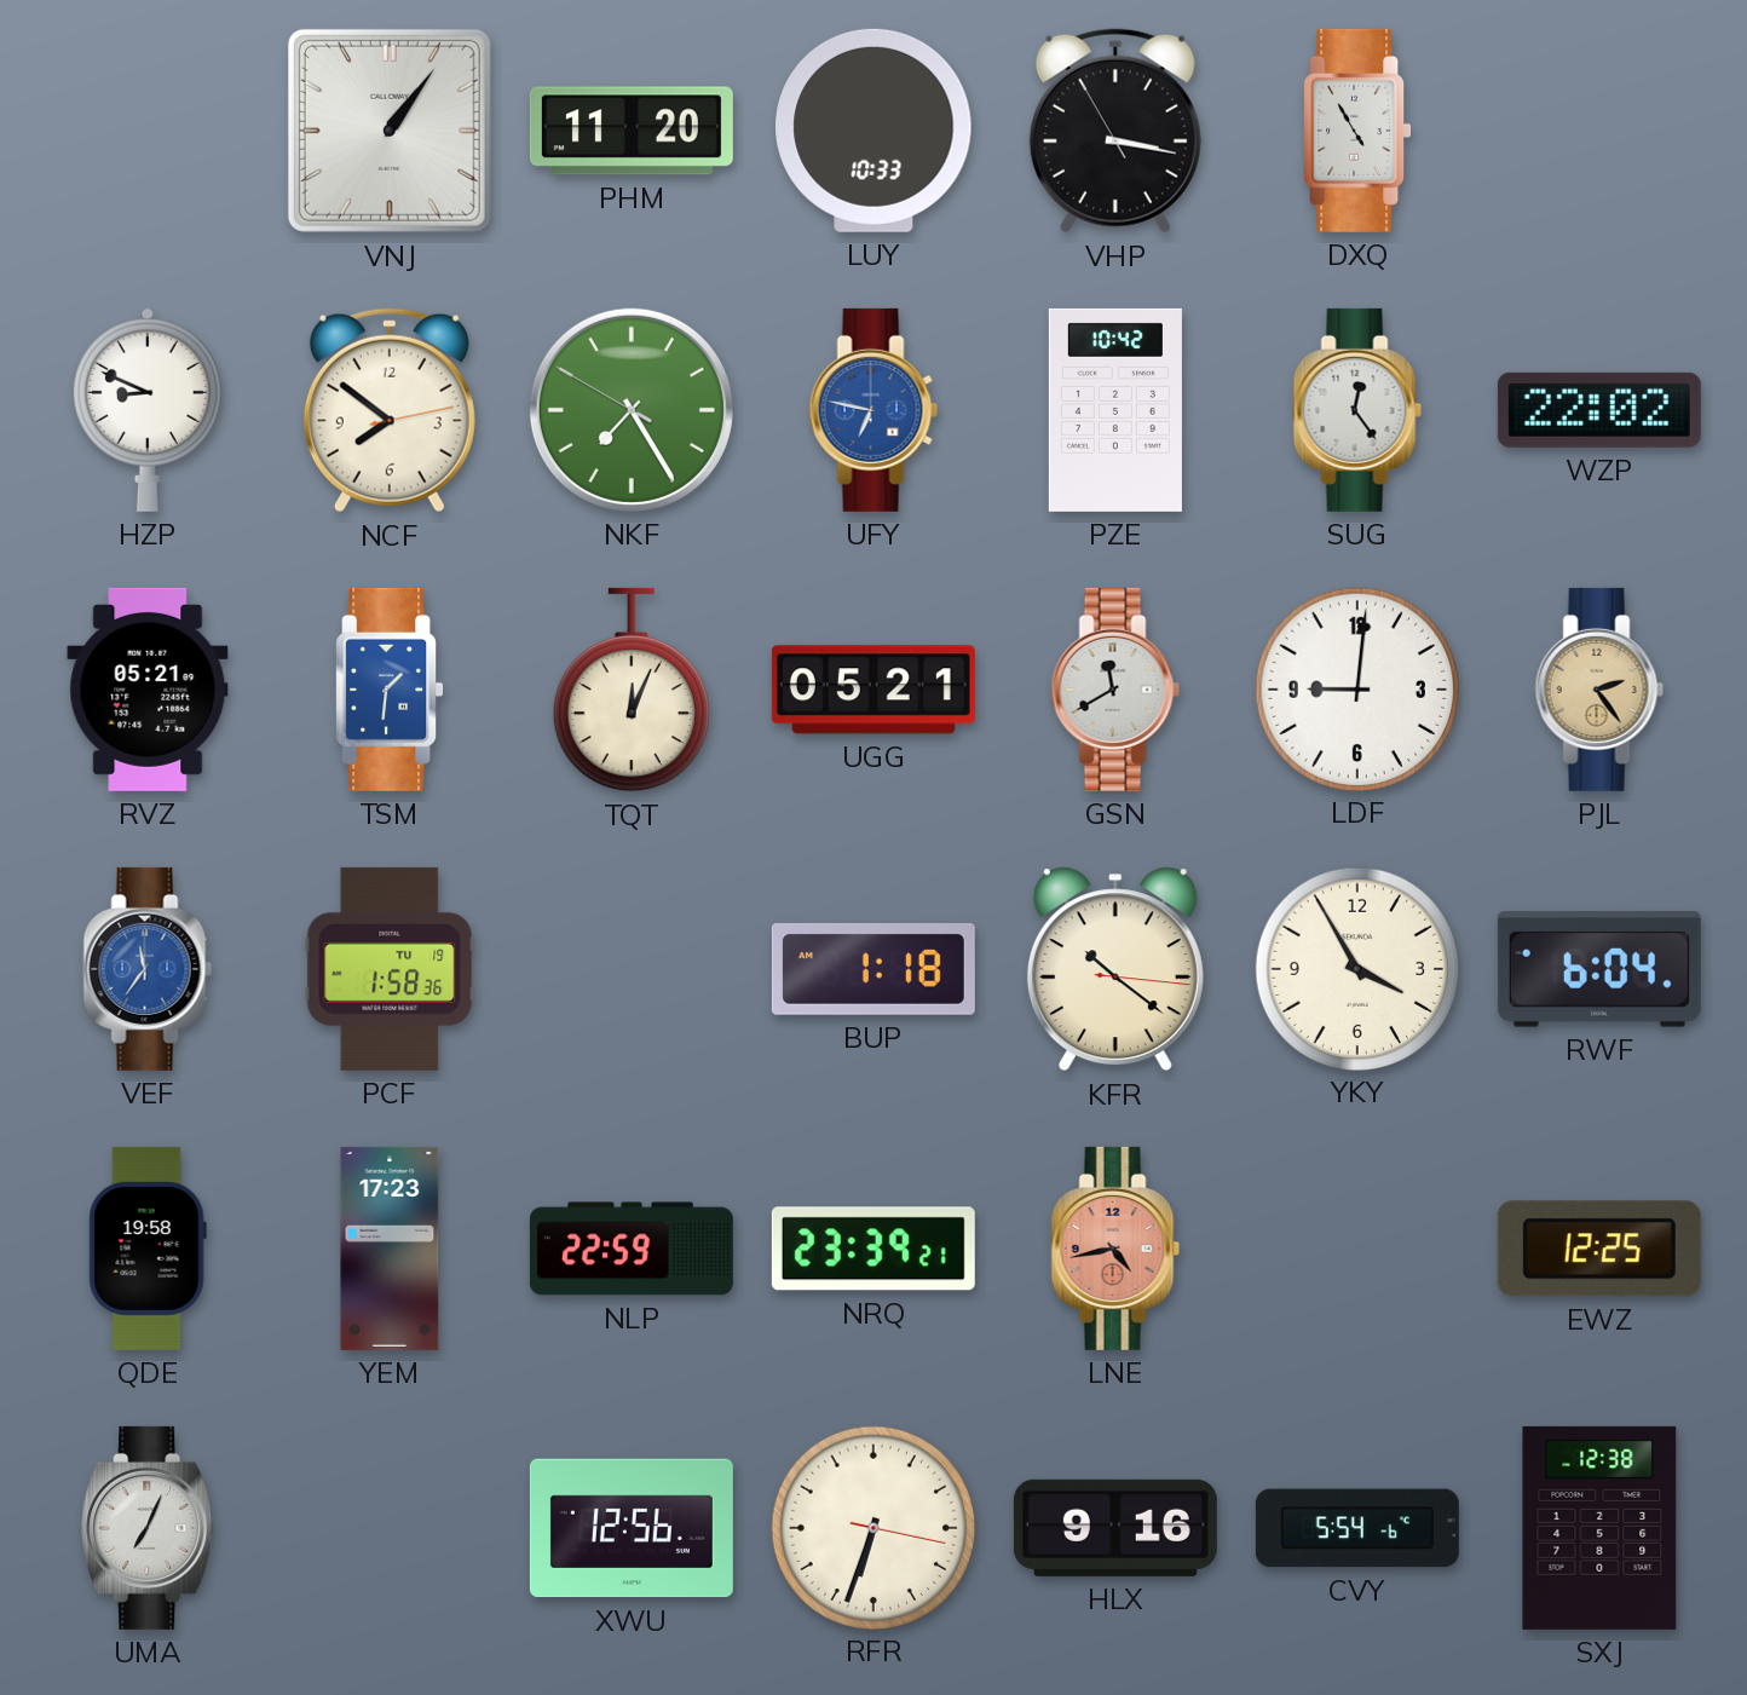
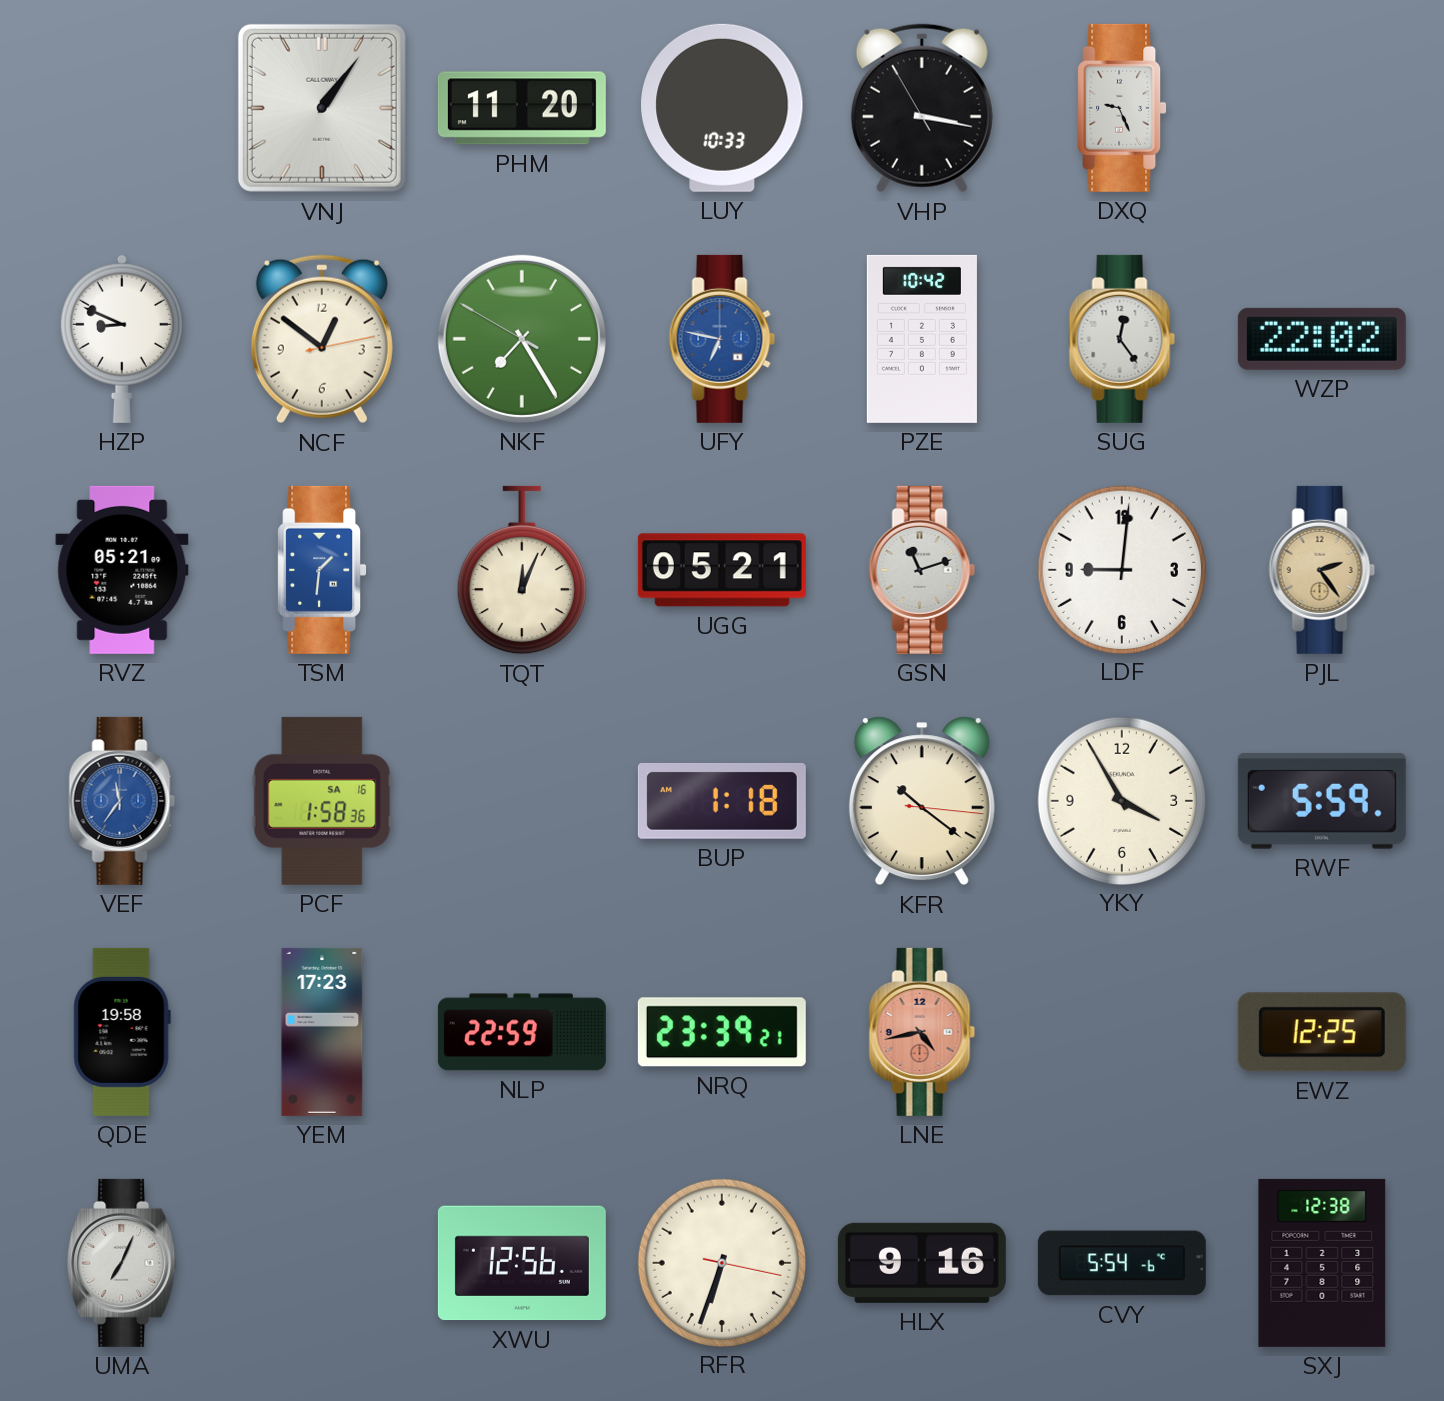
DXQ: 4:55 -> 9:26 (1122, 108)
NCF: 7:51 -> 12:51 (322, 339)
GSN: 11:40 -> 11:12 (922, 570)
PCF date: TU 19 -> SA 16 (322, 801)
RWF: 6:04 -> 5:59 (1322, 801)
